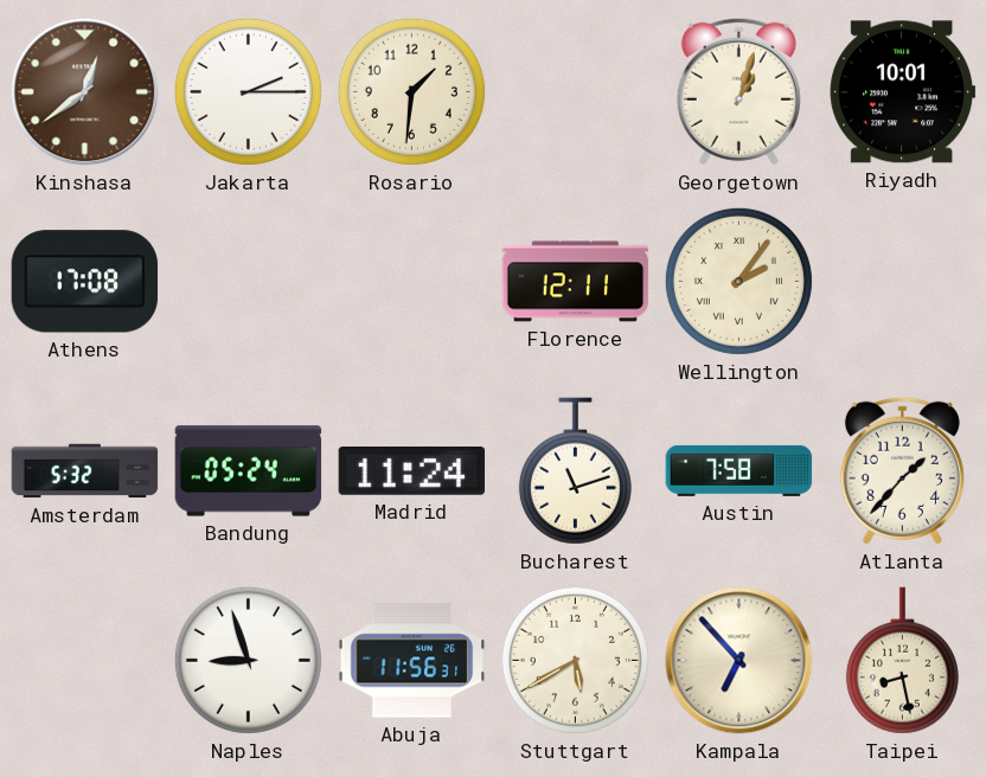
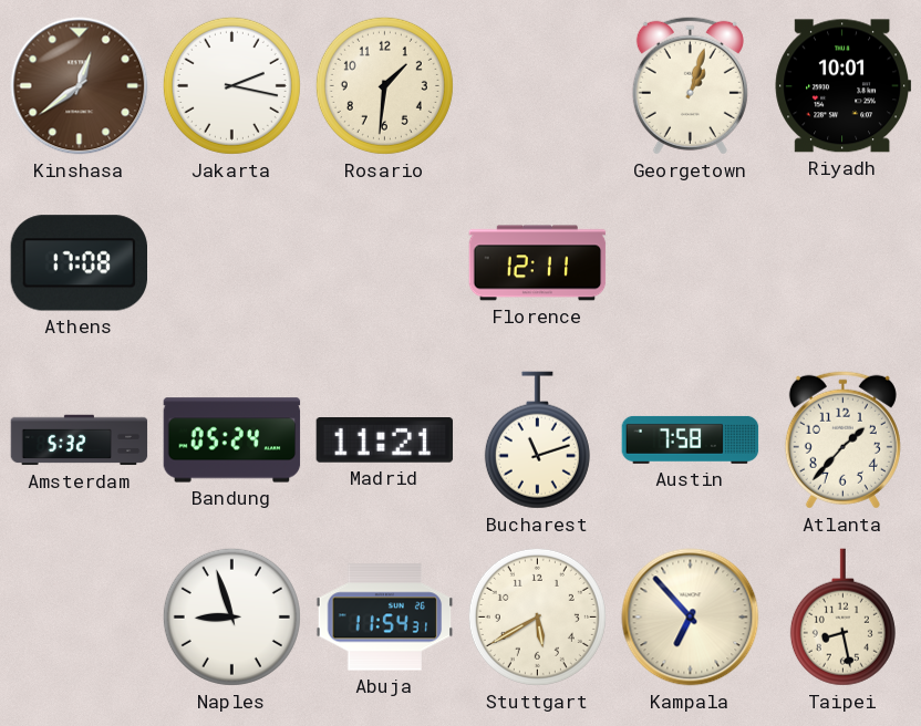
Jakarta: 2:15 -> 2:17 (231, 85)
Wellington: 2:06 -> none (738, 281)
Madrid: 11:24 -> 11:21 (385, 440)
Abuja: 11:56 -> 11:54 (385, 618)
